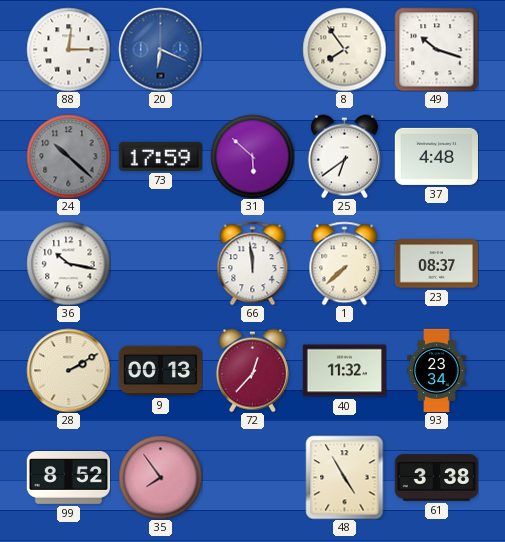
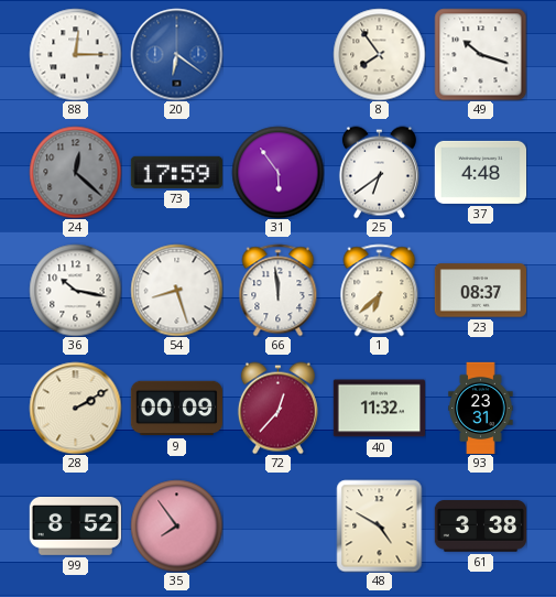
20: 6:19 -> 6:21 (176, 54)
24: 10:22 -> 12:22 (75, 172)
31: 5:52 -> 5:54 (277, 172)
54: none -> 8:27 (176, 290)
1: 7:38 -> 6:38 (380, 290)
9: 00:13 -> 00:09 (176, 409)
93: 23:34 -> 23:31 (481, 408)
48: 4:55 -> 4:50 (380, 525)
